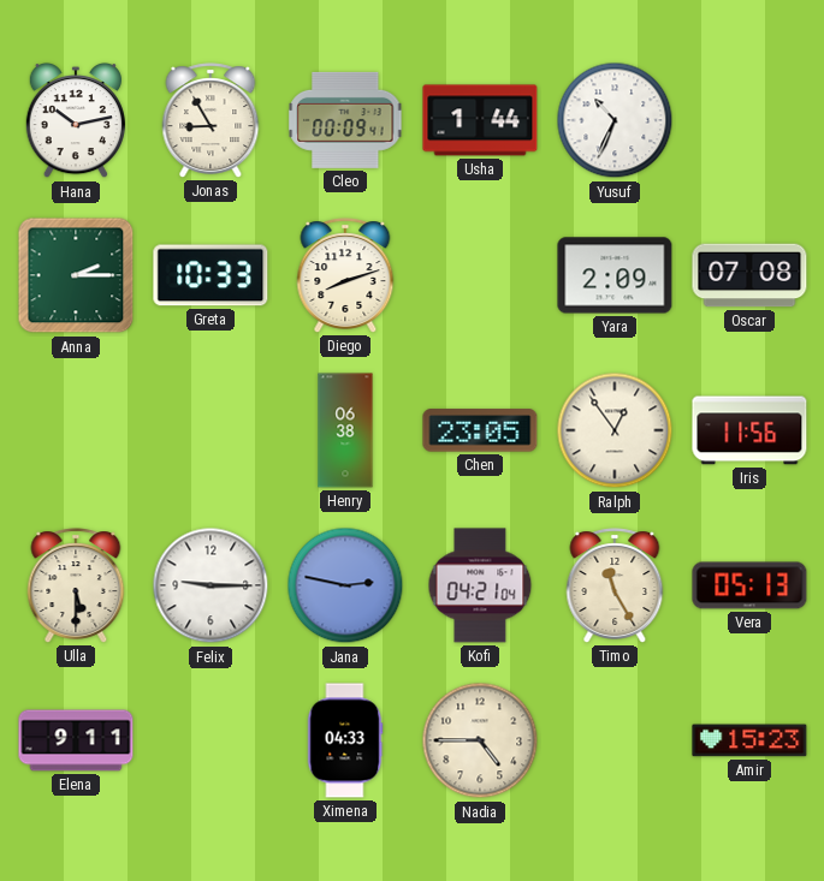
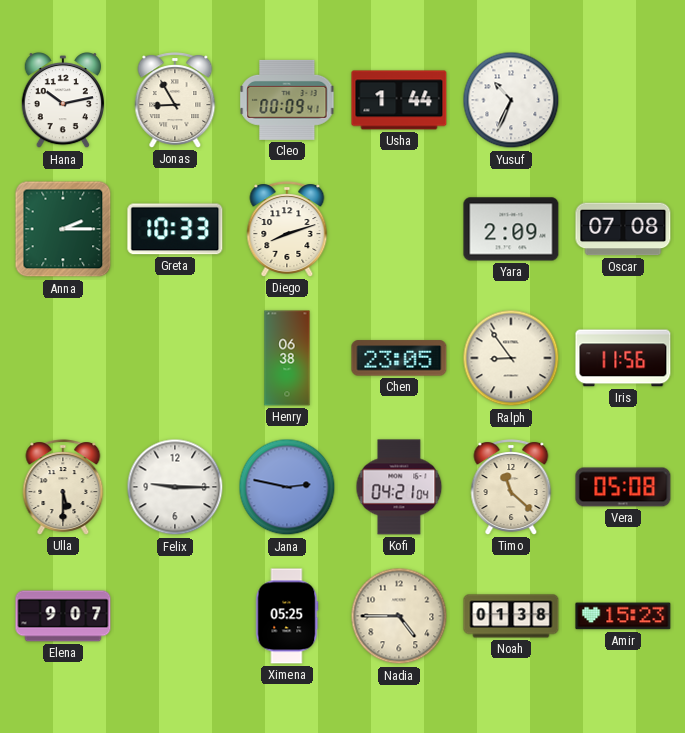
Ralph: 12:54 -> 8:54 (511, 358)
Timo: 11:25 -> 11:22 (511, 487)
Vera: 05:13 -> 05:08 (623, 487)
Elena: 9:11 -> 9:07 (63, 616)
Ximena: 04:33 -> 05:25 (287, 616)
Noah: none -> 01:38 (511, 616)
